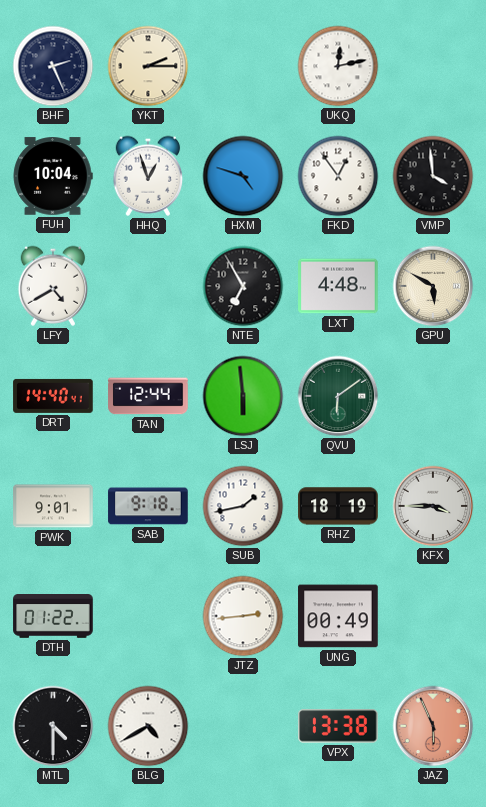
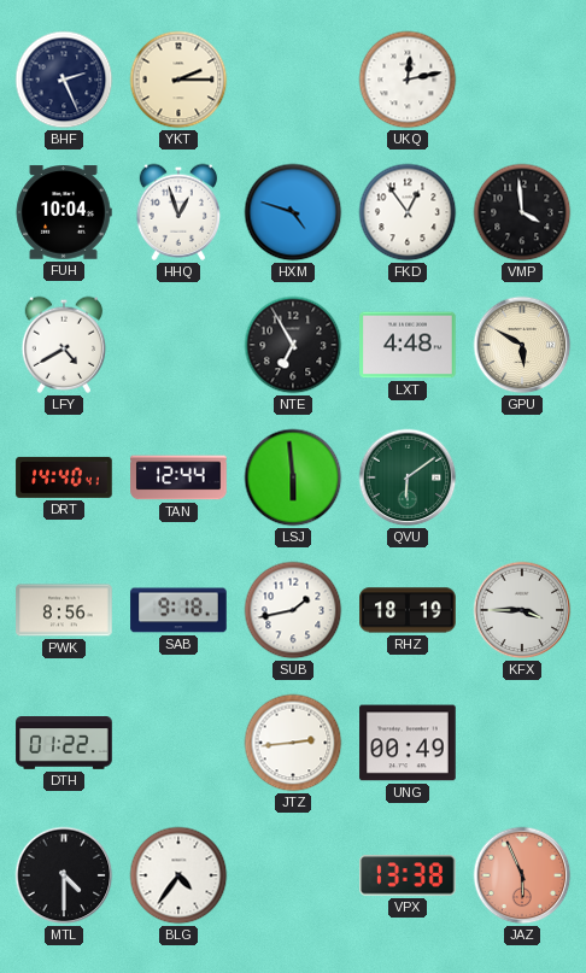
PWK: 9:01 -> 8:56 (64, 610)
BLG: 4:40 -> 4:36 (178, 875)
